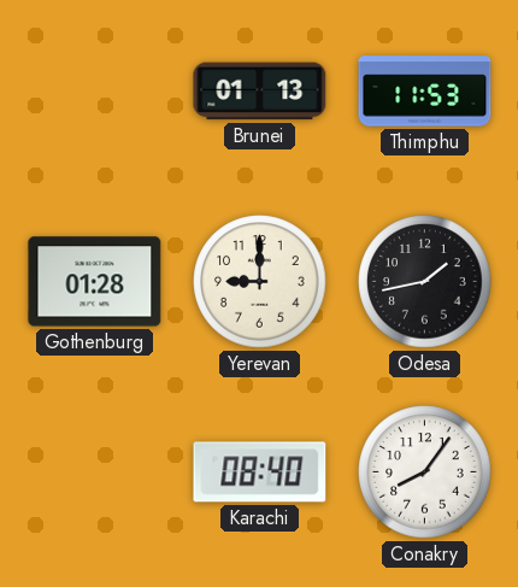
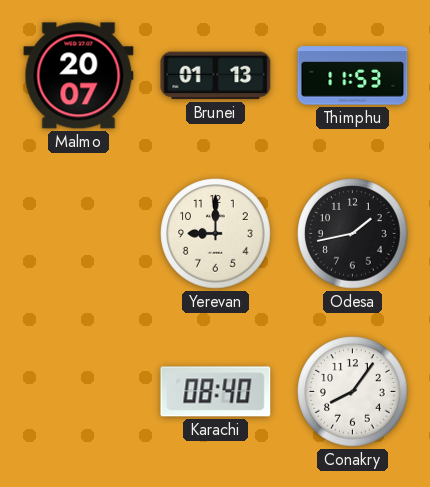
Malmo: none -> 20:07 (79, 76)
Gothenburg: 01:28 -> none (95, 282)
